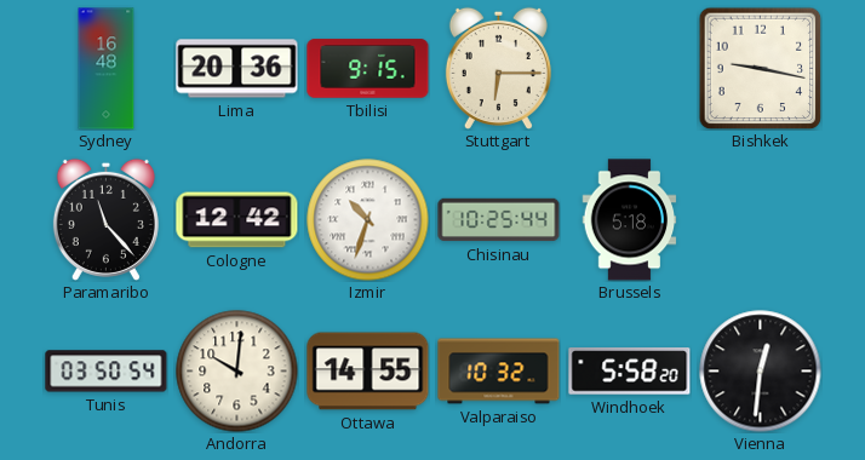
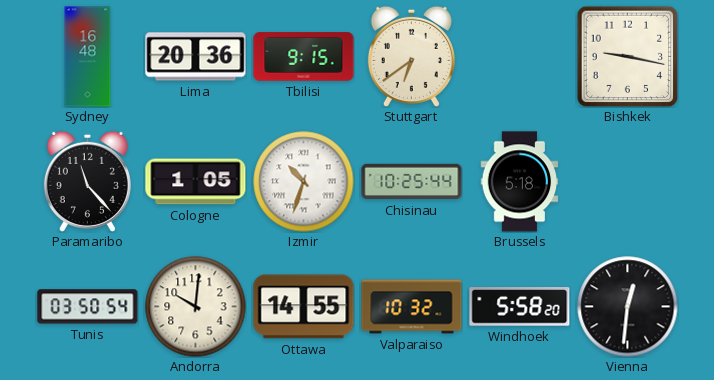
Stuttgart: 6:15 -> 6:39 (411, 56)
Cologne: 12:42 -> 1:05 (196, 182)
